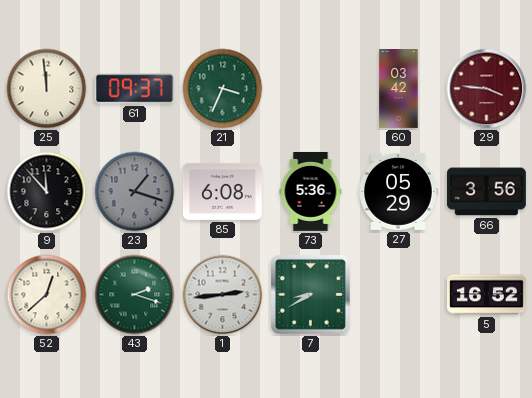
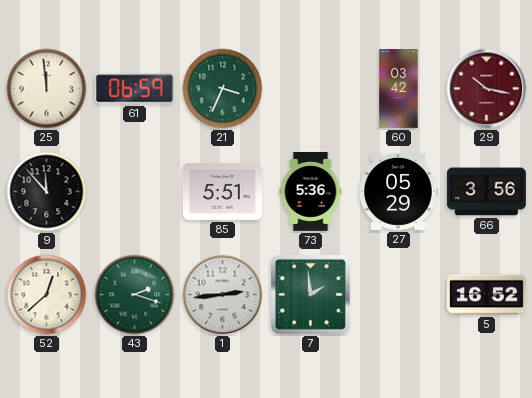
61: 09:37 -> 06:59 (134, 89)
29: 3:46 -> 10:17 (487, 89)
23: 1:18 -> none (135, 192)
85: 6:08 -> 5:51 (222, 191)
7: 8:40 -> 1:59 (310, 294)
